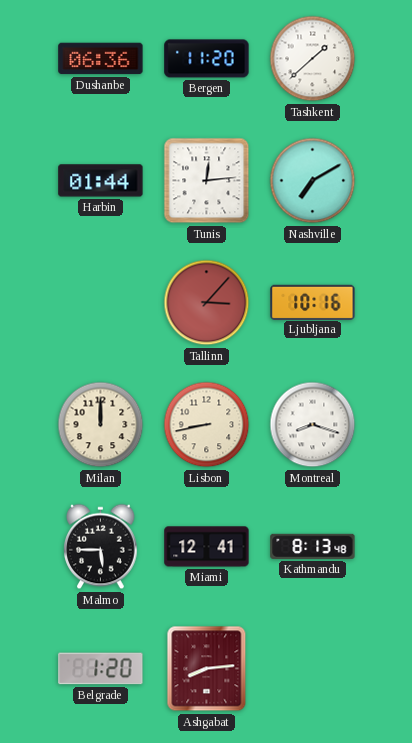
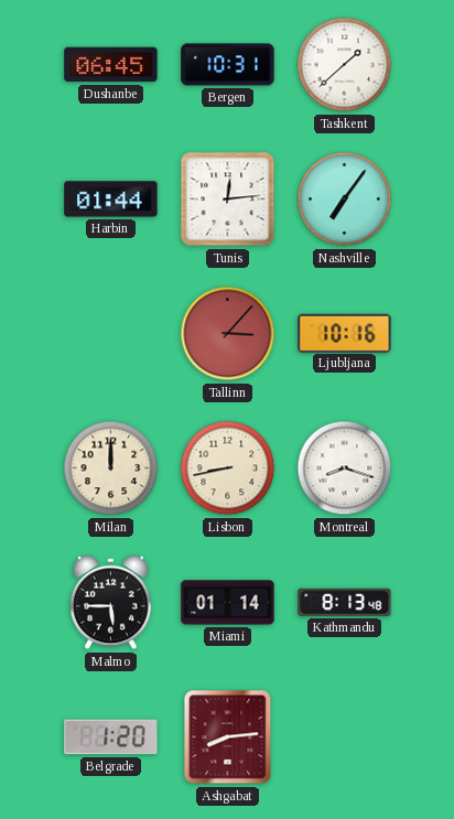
Dushanbe: 06:36 -> 06:45 (111, 65)
Bergen: 11:20 -> 10:31 (228, 65)
Nashville: 7:10 -> 7:06 (345, 200)
Miami: 12:41 -> 01:14 (228, 603)
